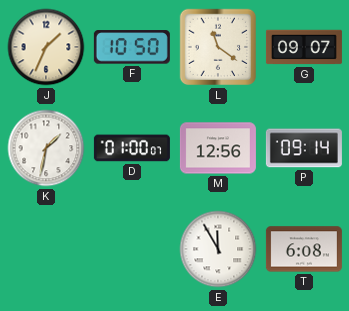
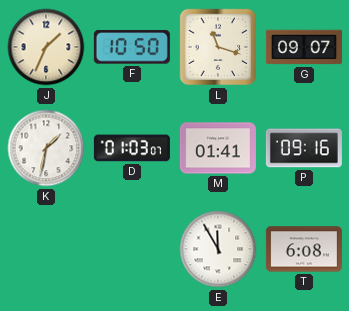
L: 11:21 -> 11:18 (218, 47)
D: 01:00 -> 01:03 (132, 148)
M: 12:56 -> 01:41 (218, 148)
P: 09:14 -> 09:16 (304, 148)
